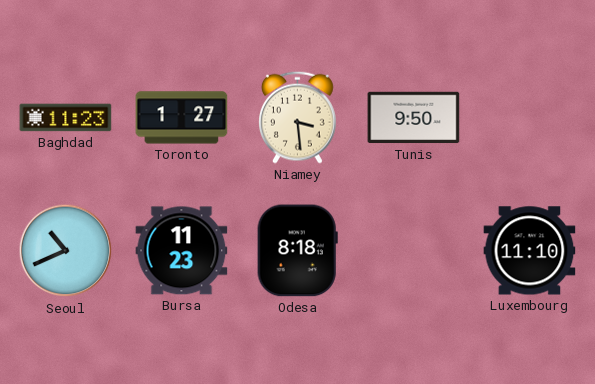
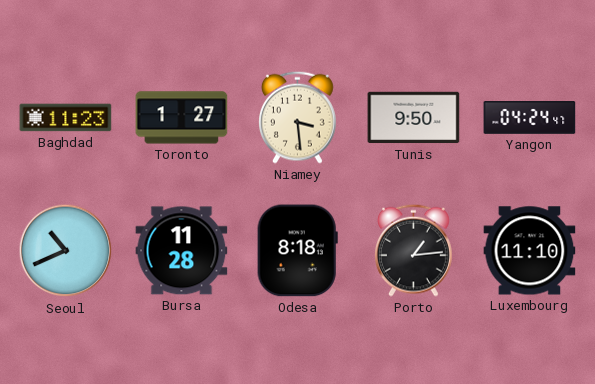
Yangon: none -> 04:24 (530, 118)
Bursa: 11:23 -> 11:28 (182, 251)
Porto: none -> 1:14 (414, 250)
